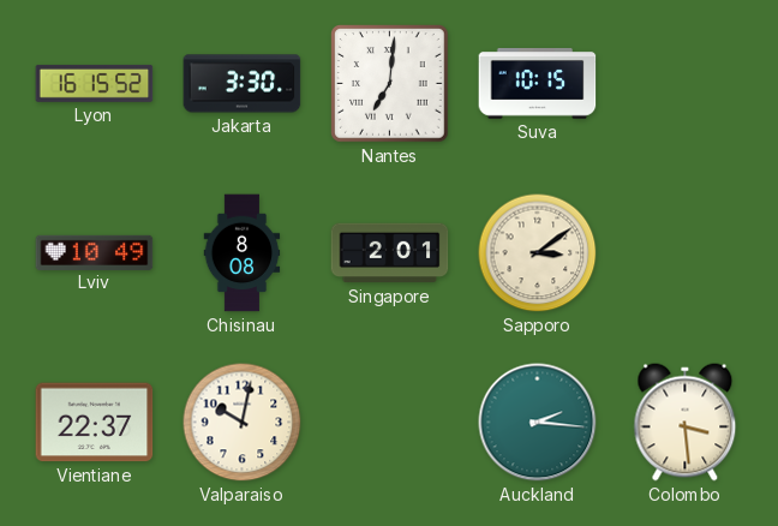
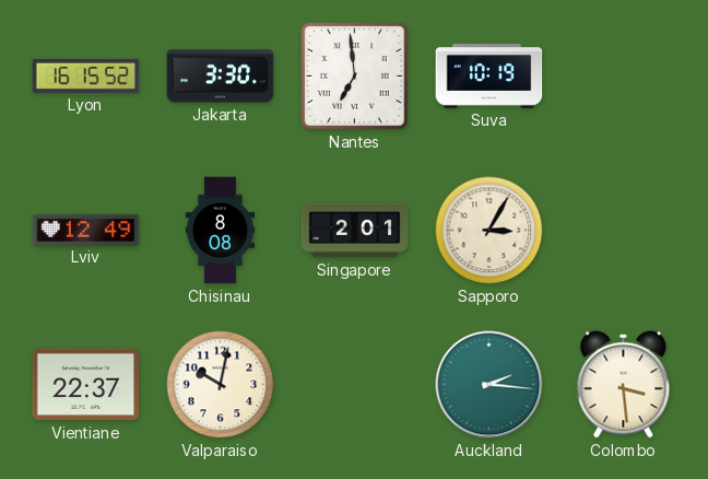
Nantes: 7:01 -> 6:59 (355, 77)
Suva: 10:15 -> 10:19 (489, 77)
Lviv: 10:49 -> 12:49 (86, 230)
Sapporo: 3:09 -> 3:05 (489, 231)
